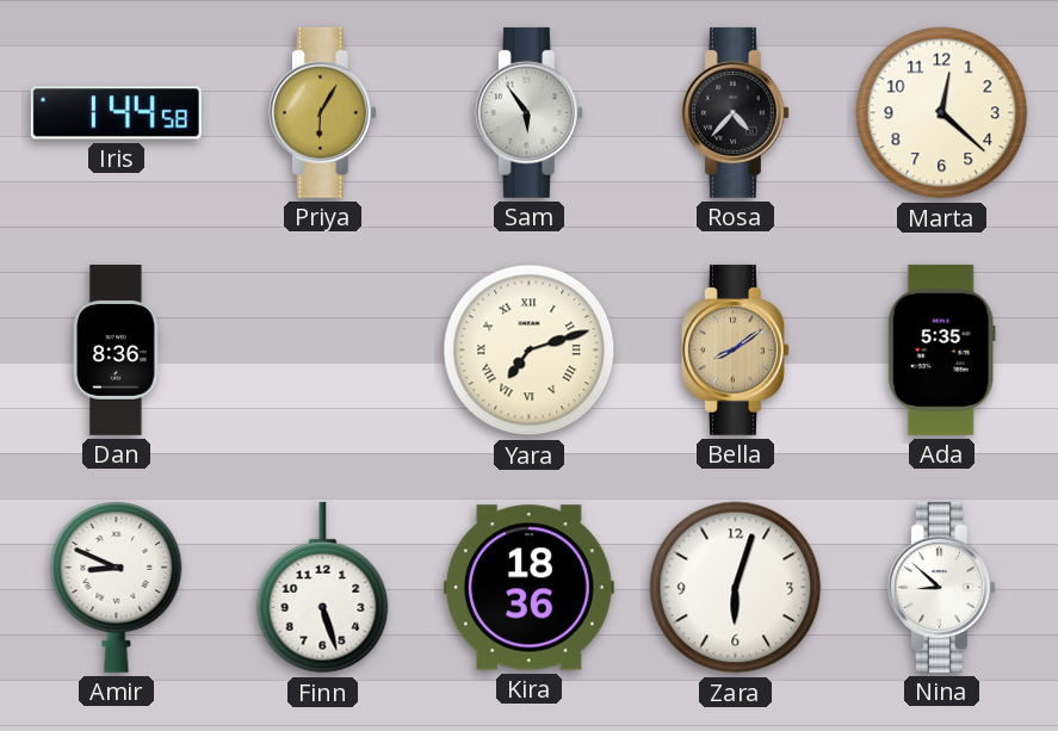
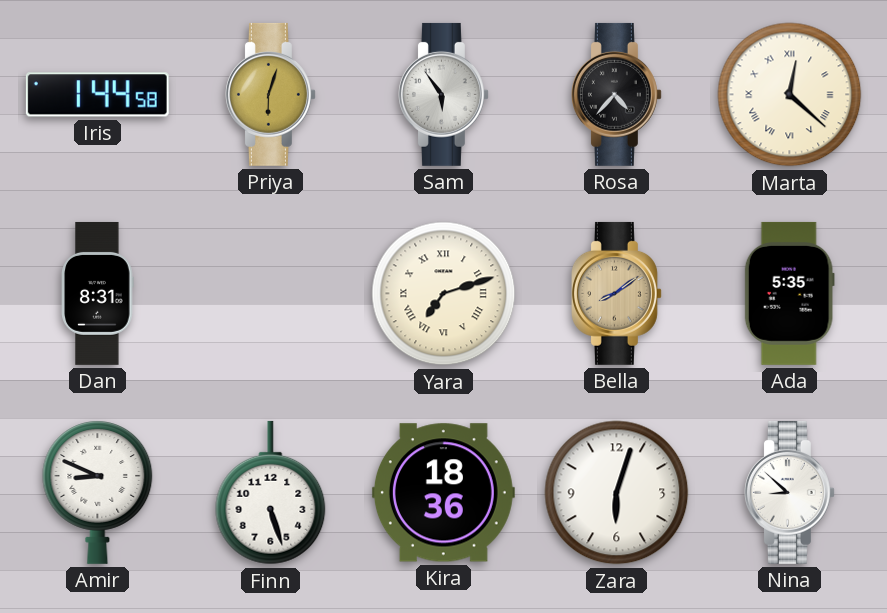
Priya: 6:05 -> 6:03 (270, 94)
Marta numerals: Arabic -> Roman (790, 95)
Dan: 8:36 -> 8:31 (98, 293)
